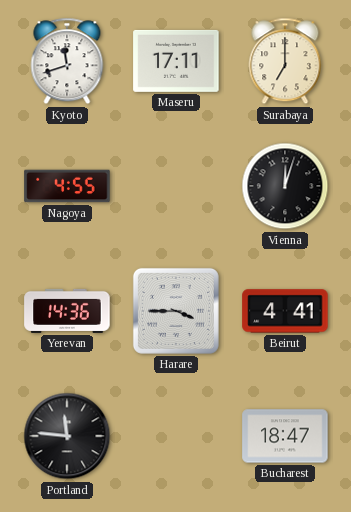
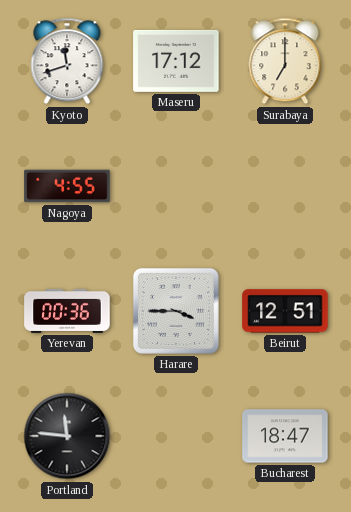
Maseru: 17:11 -> 17:12 (176, 61)
Vienna: 12:03 -> none (285, 186)
Yerevan: 14:36 -> 00:36 (67, 311)
Beirut: 4:41 -> 12:51 (285, 311)
